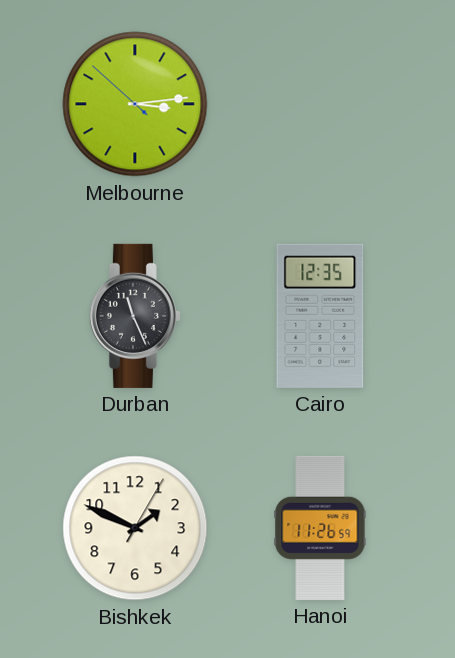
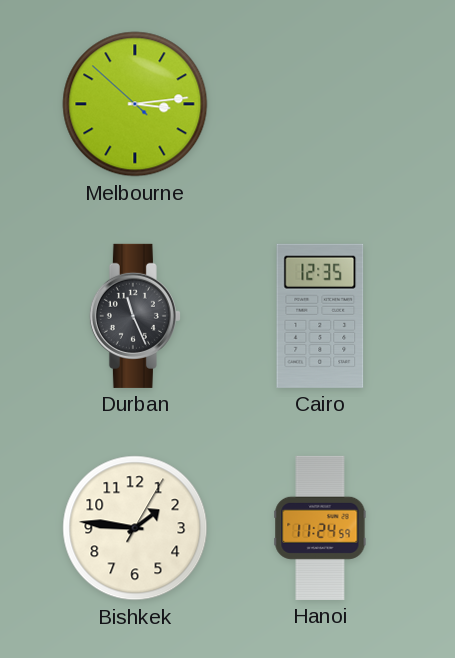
Bishkek: 1:49 -> 1:46 (135, 528)
Hanoi: 11:26 -> 11:24 (320, 528)
